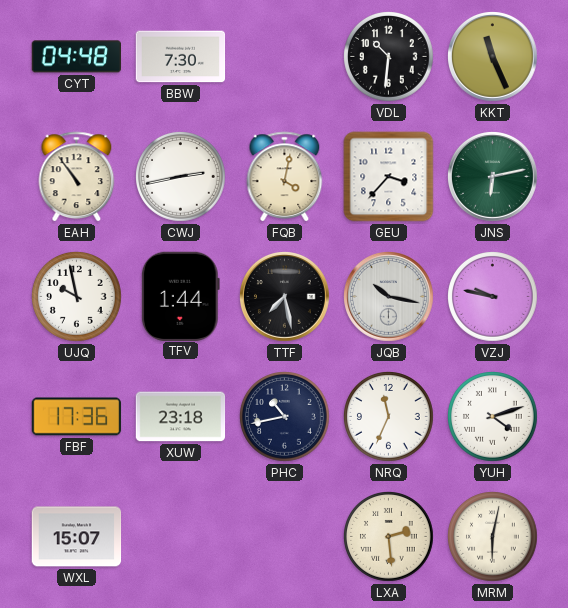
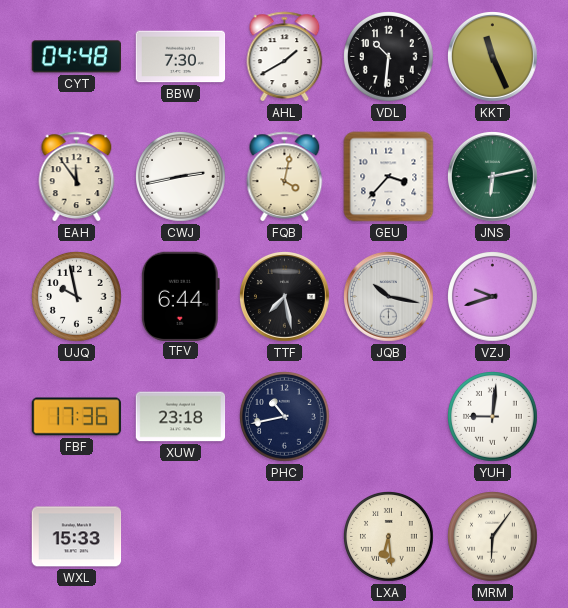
AHL: none -> 1:40 (285, 57)
EAH: 10:54 -> 11:54 (77, 177)
TFV: 1:44 -> 6:44 (180, 296)
VZJ: 9:47 -> 9:42 (493, 297)
NRQ: 11:34 -> none (389, 417)
YUH: 4:12 -> 9:01 (493, 417)
WXL: 15:07 -> 15:33 (77, 537)
LXA: 2:29 -> 6:29 (389, 537)
MRM: 6:02 -> 6:06 (493, 537)
